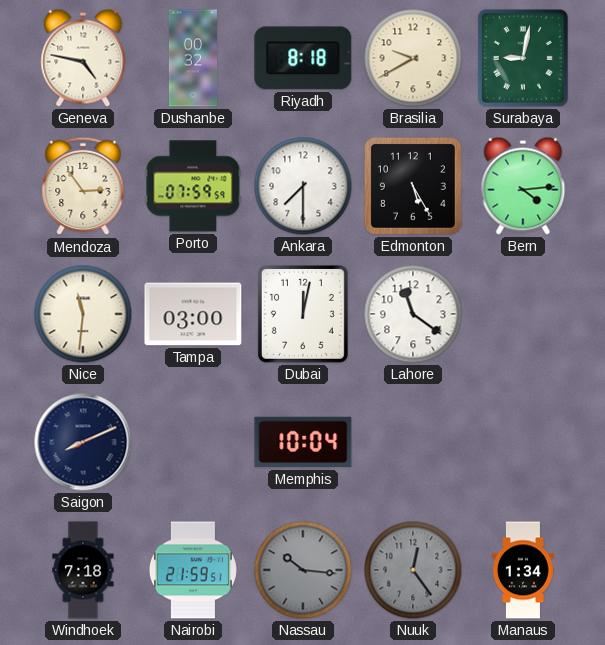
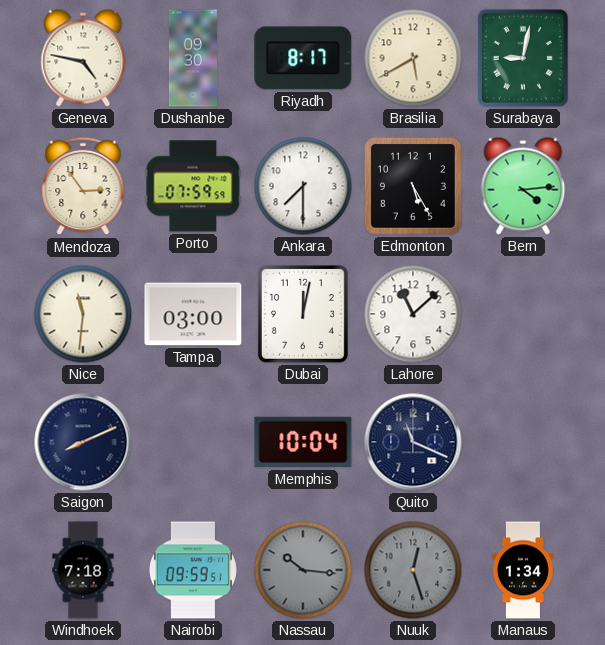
Dushanbe: 00:32 -> 09:30 (193, 58)
Riyadh: 8:18 -> 8:17 (303, 58)
Brasilia: 9:40 -> 5:40 (413, 58)
Lahore: 11:21 -> 11:08 (413, 314)
Quito: none -> 11:19 (413, 442)
Nairobi: 21:59 -> 09:59 (193, 570)
Nuuk: 12:24 -> 12:27 (413, 570)
